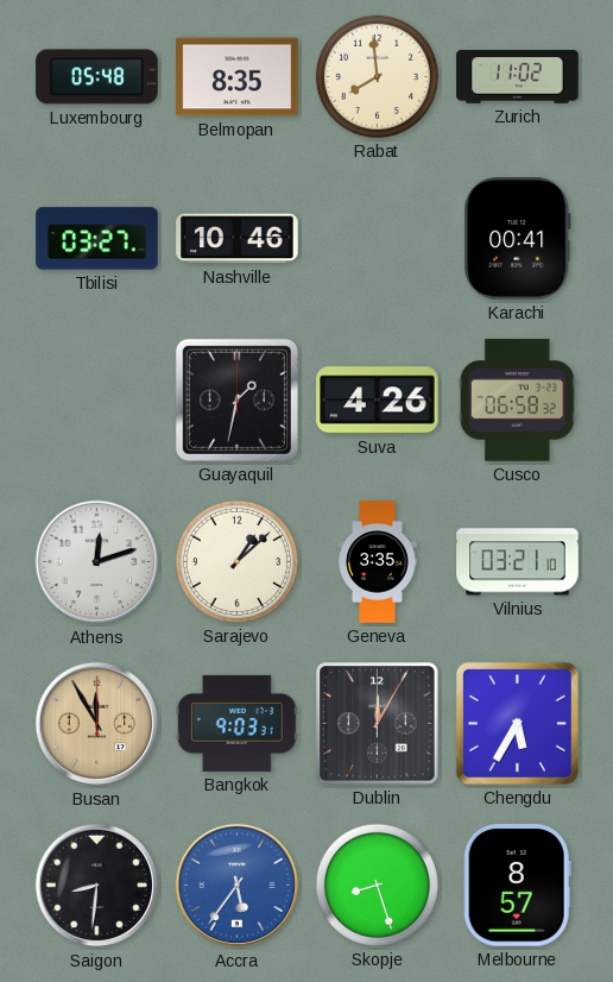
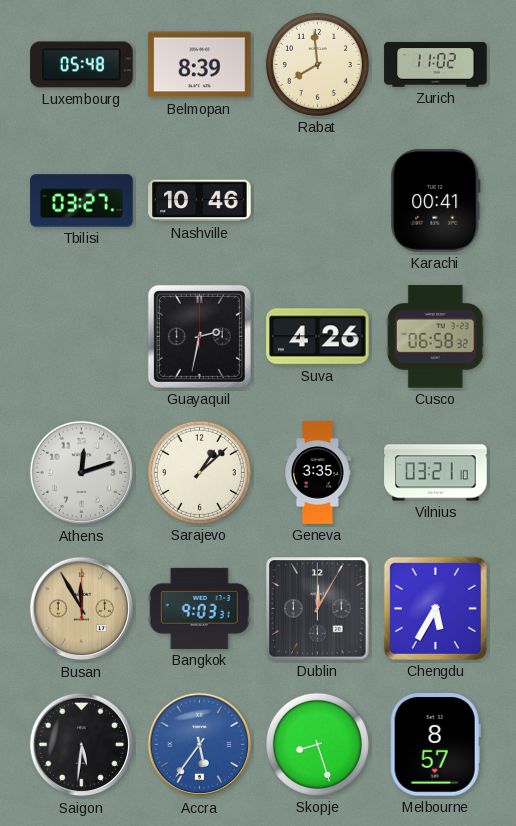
Belmopan: 8:35 -> 8:39 (200, 65)
Guayaquil: 1:32 -> 2:32 (199, 336)
Saigon: 8:31 -> 5:31 (82, 745)
